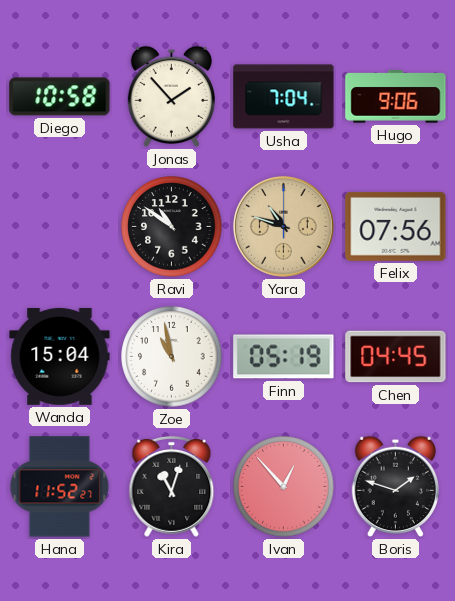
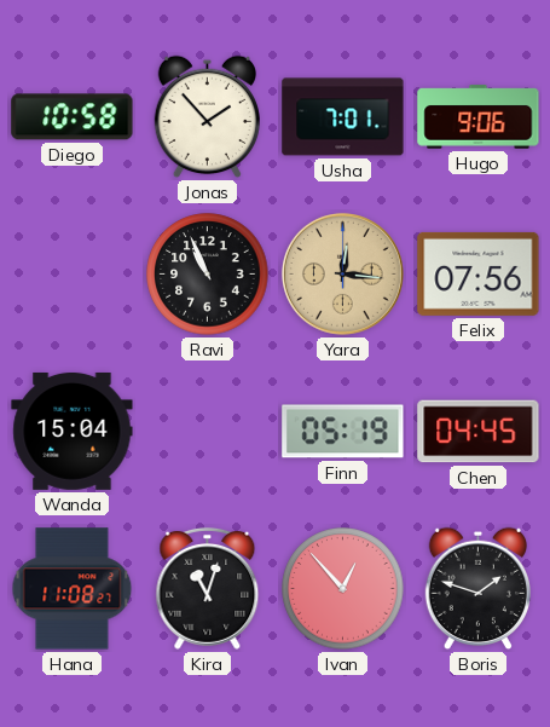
Usha: 7:04 -> 7:01 (343, 117)
Ravi: 10:51 -> 10:56 (208, 275)
Yara: 10:48 -> 12:16 (342, 273)
Zoe: 10:58 -> none (172, 357)
Hana: 11:52 -> 11:08 (73, 589)
